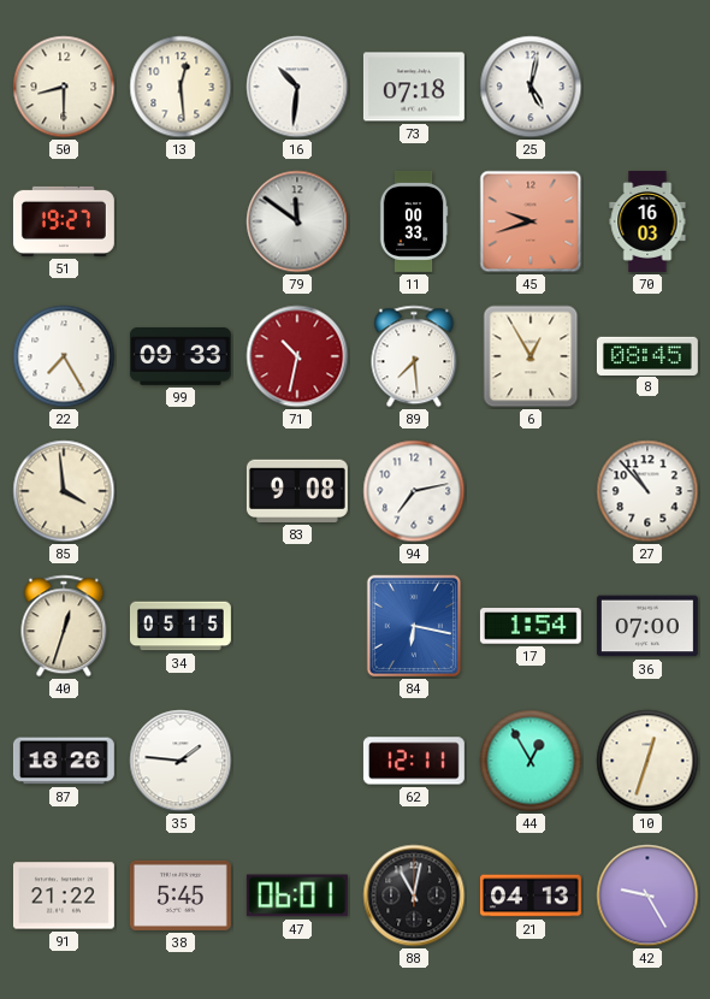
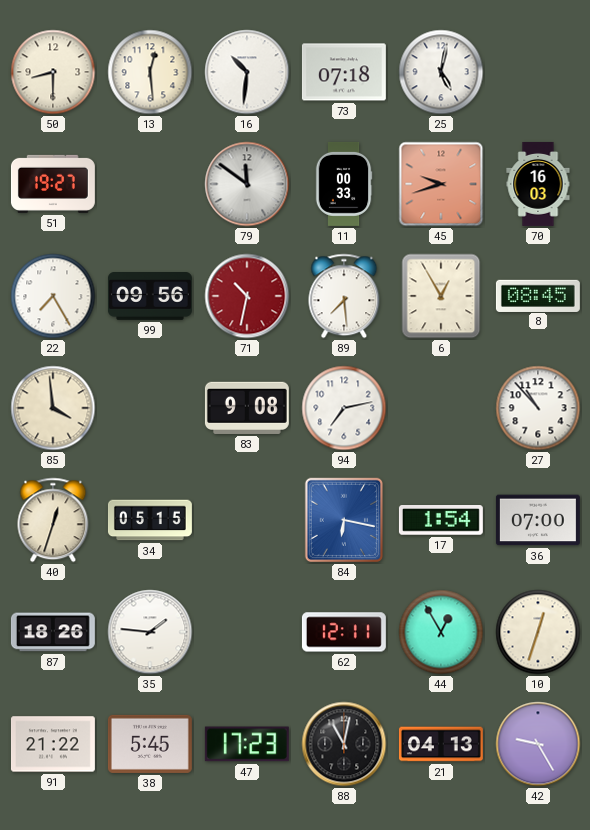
99: 09:33 -> 09:56 (150, 297)
47: 06:01 -> 17:23 (247, 744)
